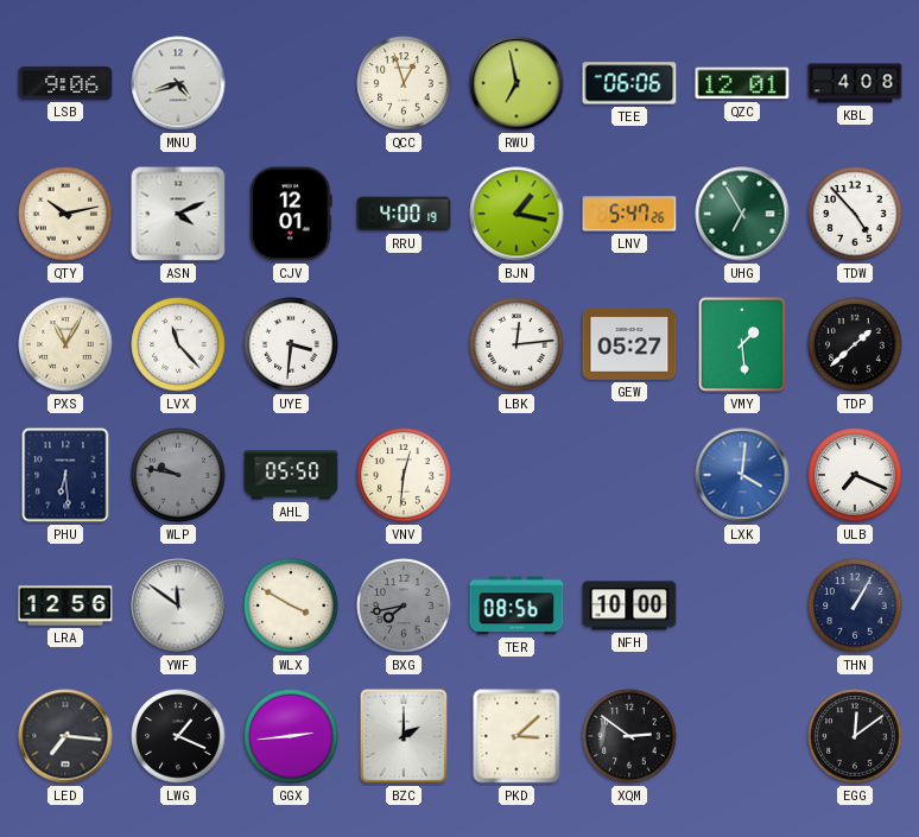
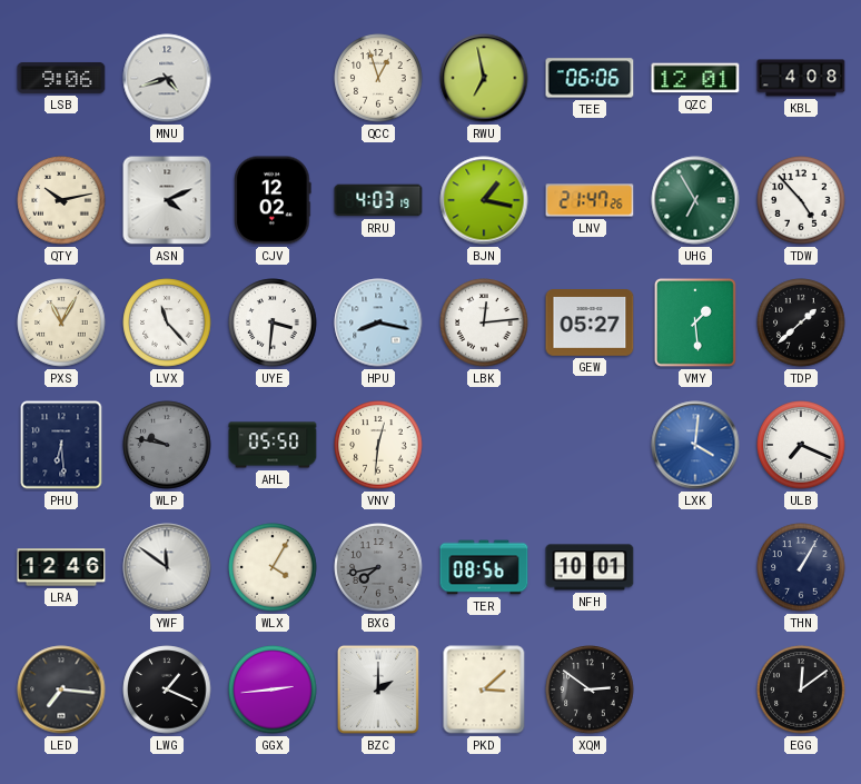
CJV: 12:01 -> 12:02 (273, 200)
RRU: 4:00 -> 4:03 (378, 200)
LNV: 5:47 -> 21:47 (590, 200)
HPU: none -> 8:17 (378, 322)
LRA: 12:56 -> 12:46 (61, 567)
WLX: 3:50 -> 4:05 (273, 567)
NFH: 10:00 -> 10:01 (590, 567)
